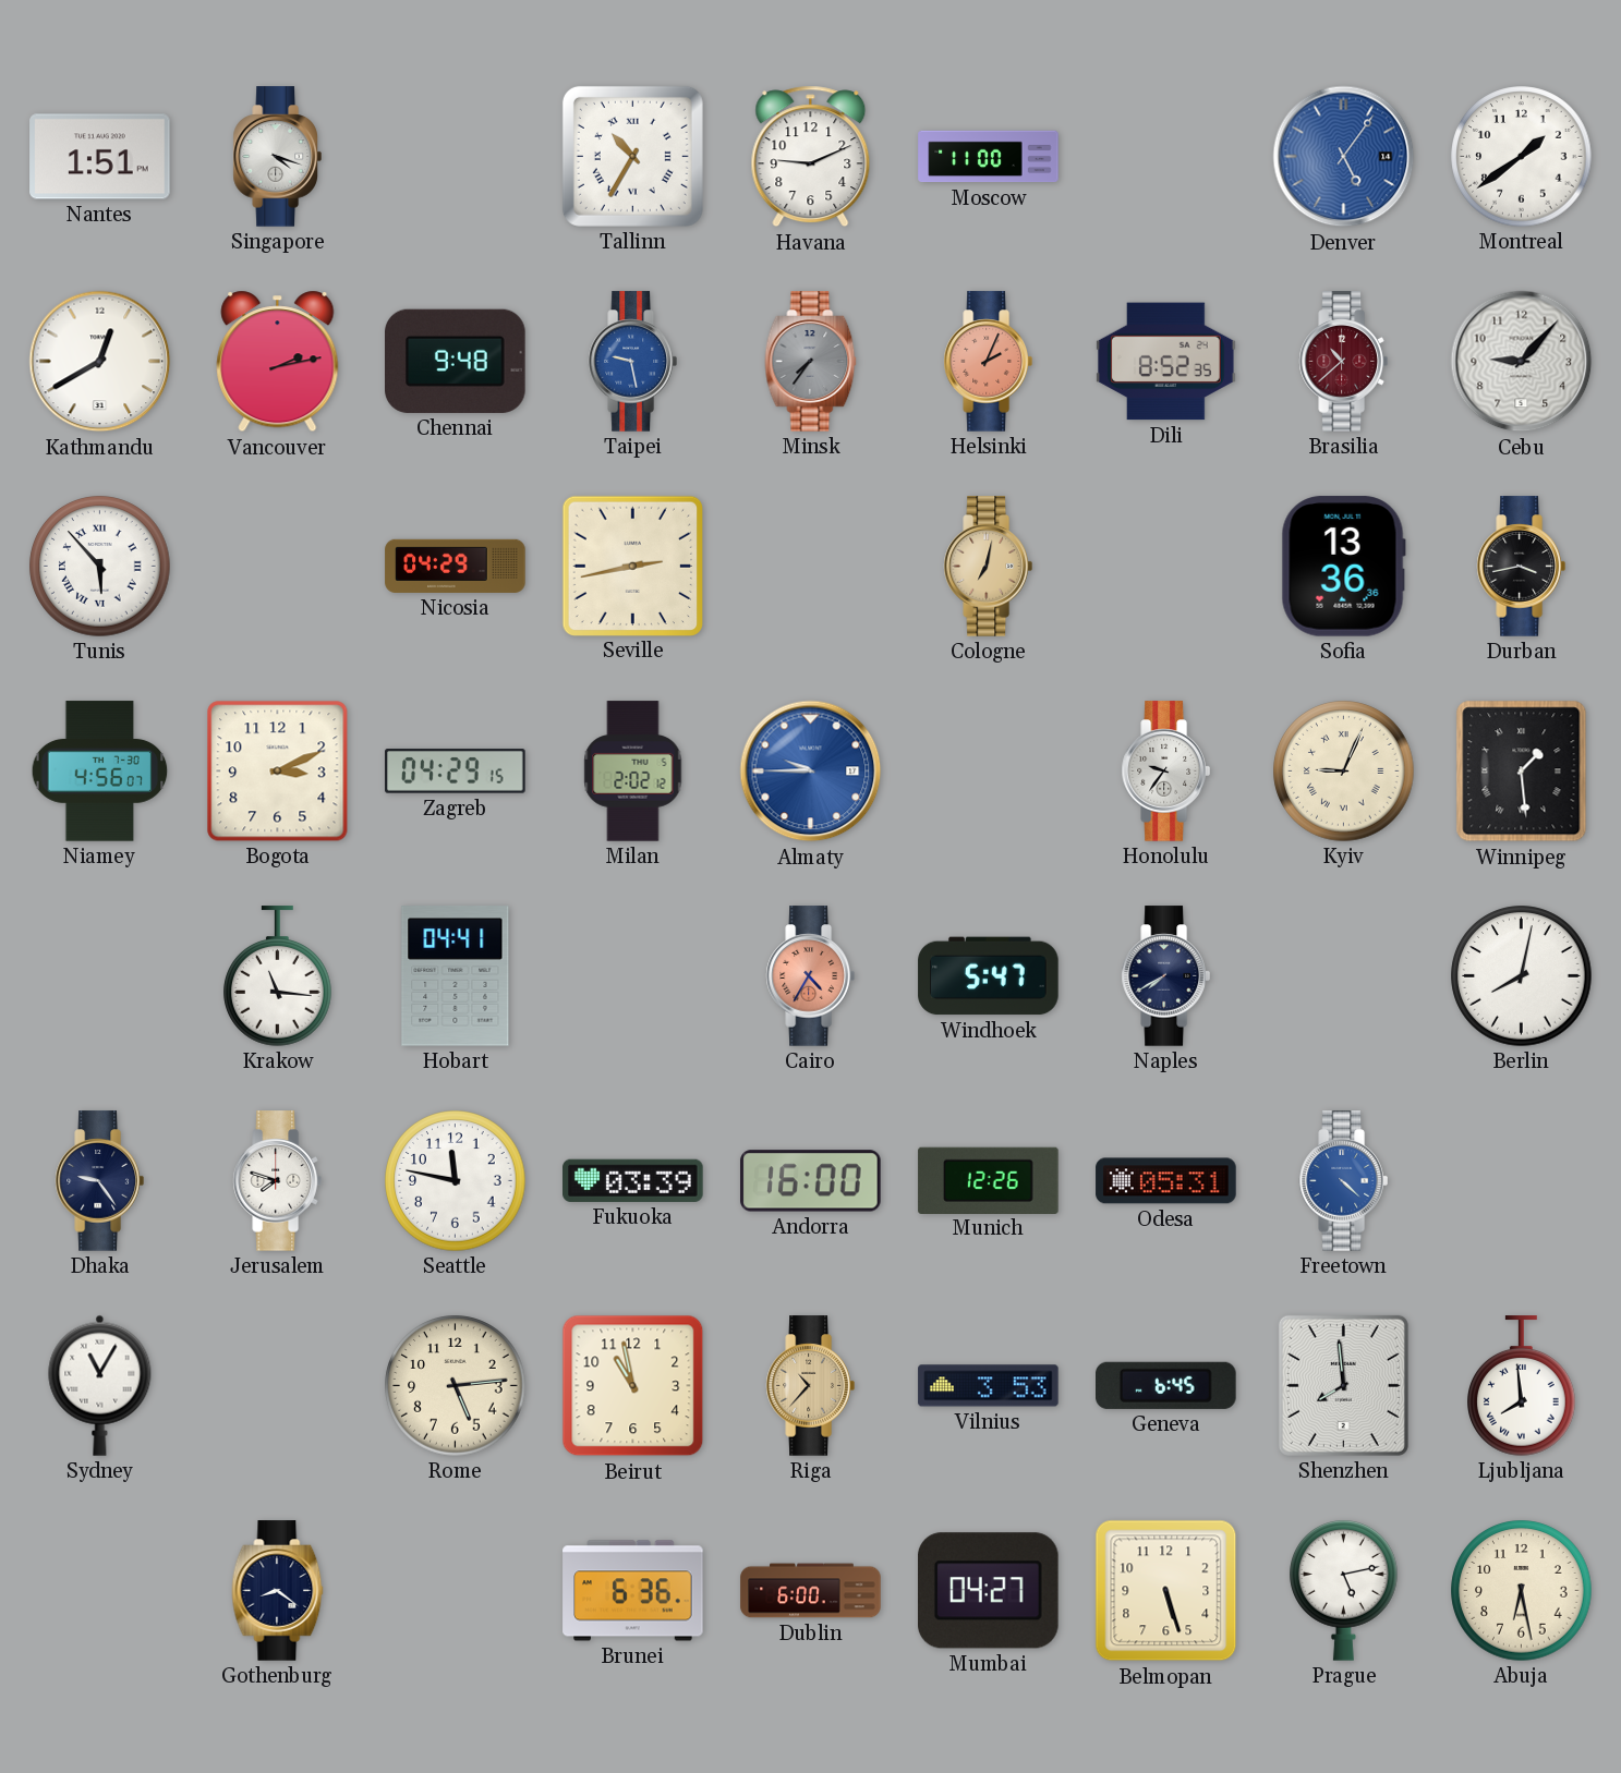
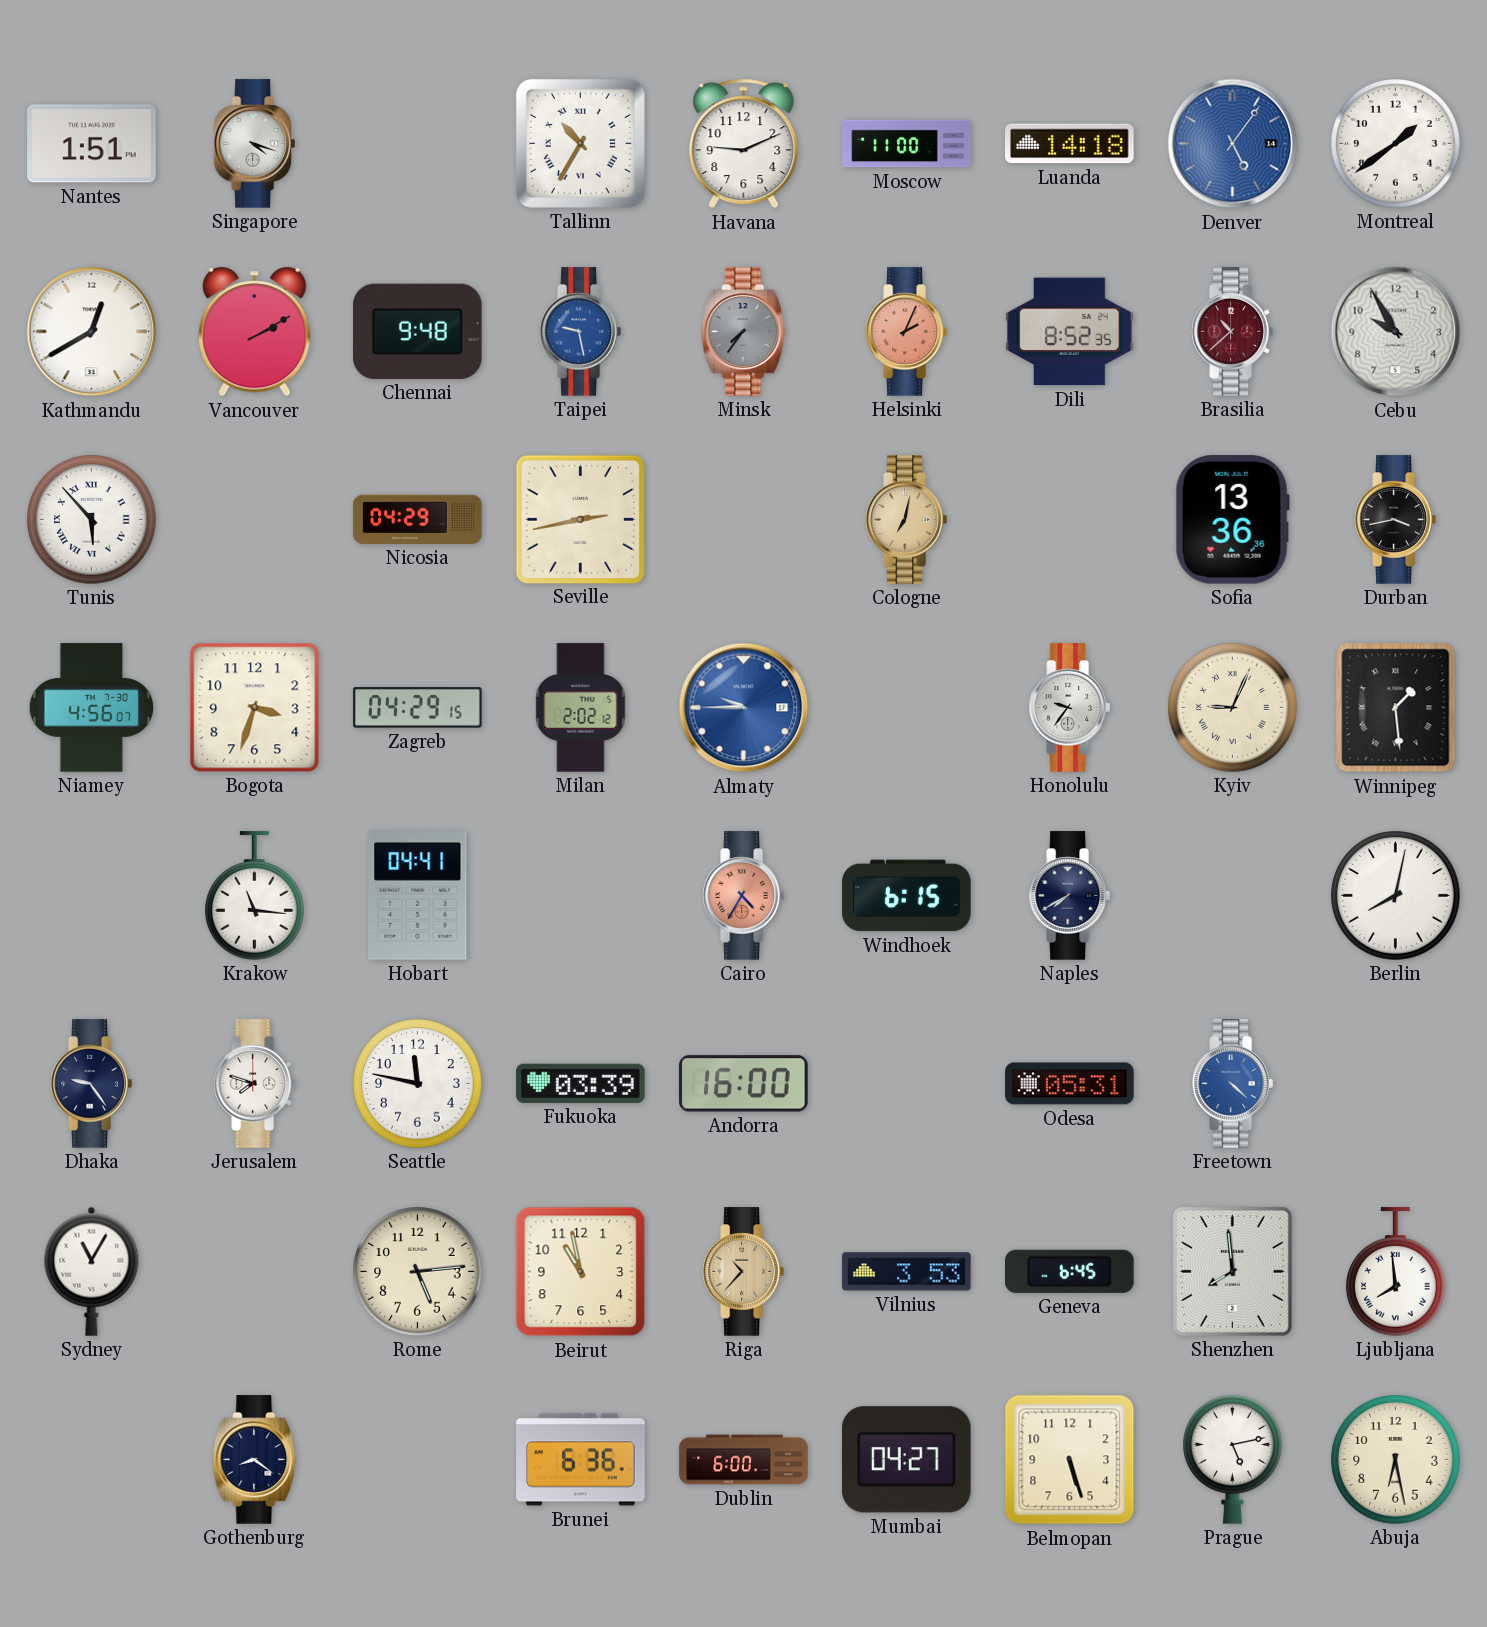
Luanda: none -> 14:18 (1070, 144)
Vancouver: 2:13 -> 2:10 (255, 332)
Cebu: 9:07 -> 9:55 (1396, 332)
Bogota: 3:11 -> 3:33 (255, 708)
Windhoek: 5:47 -> 6:15 (907, 896)
Munich: 12:26 -> none (989, 1180)
